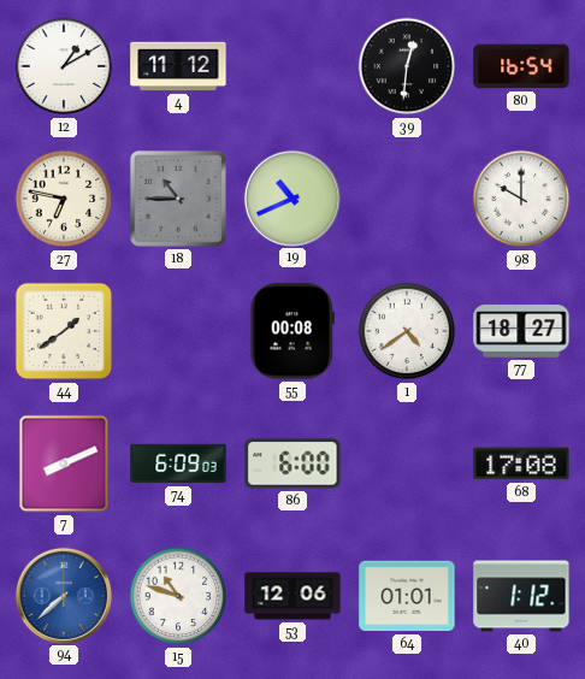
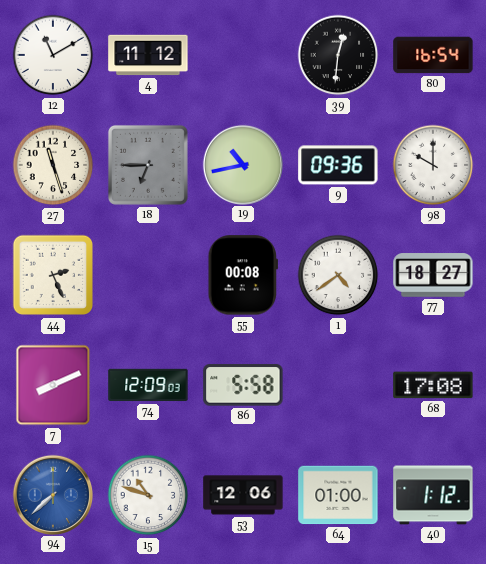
12: 1:10 -> 11:10 (53, 55)
27: 6:47 -> 11:27 (53, 165)
18: 10:45 -> 6:45 (148, 165)
19: 10:41 -> 10:43 (242, 164)
9: none -> 09:36 (338, 165)
44: 1:39 -> 2:26 (53, 275)
74: 6:09 -> 12:09 (148, 385)
86: 6:00 -> 5:58 (243, 385)
64: 01:01 -> 01:00 (338, 495)
